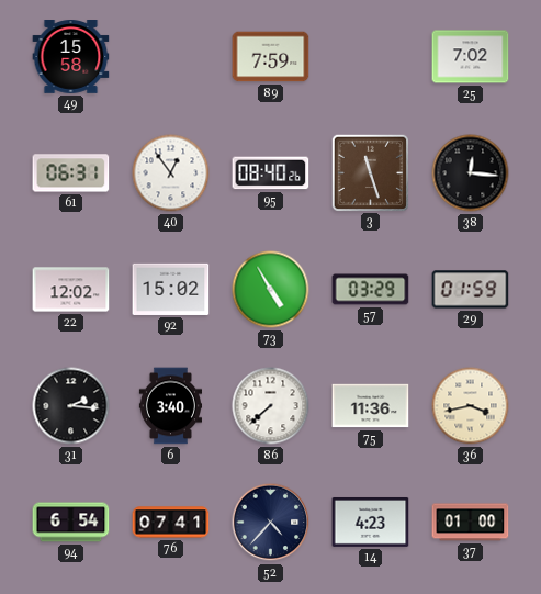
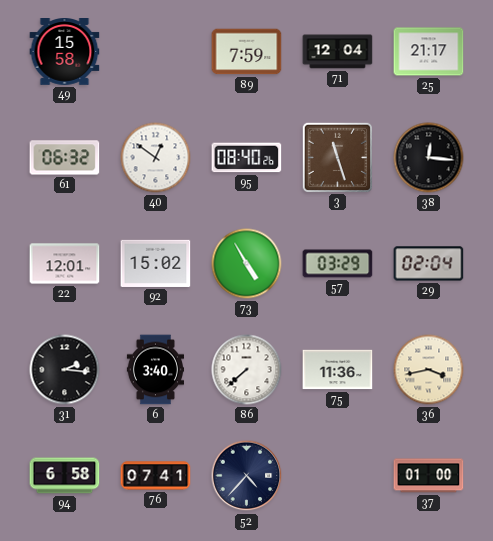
71: none -> 12:04 (338, 52)
25: 7:02 -> 21:17 (429, 52)
61: 06:31 -> 06:32 (65, 158)
40: 12:54 -> 12:51 (156, 158)
22: 12:02 -> 12:01 (65, 264)
29: 01:59 -> 02:04 (429, 264)
94: 6:54 -> 6:58 (65, 476)
14: 4:23 -> none (371, 523)
